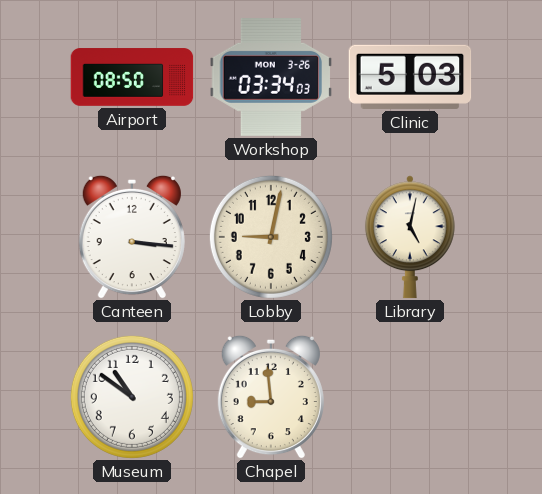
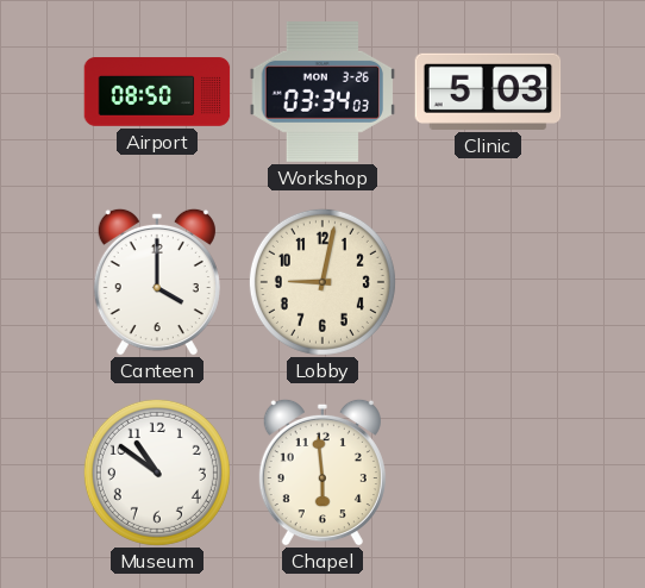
Canteen: 3:16 -> 4:00 (157, 282)
Library: 5:02 -> none (410, 237)
Chapel: 8:59 -> 5:59 (322, 473)
